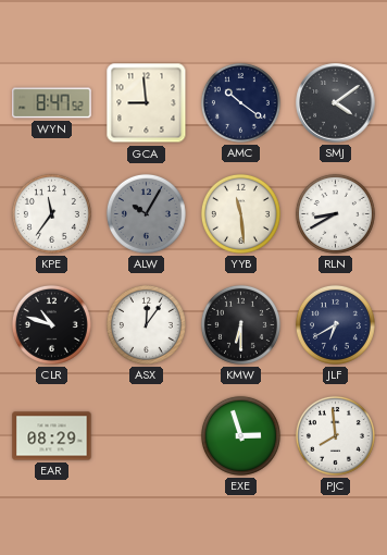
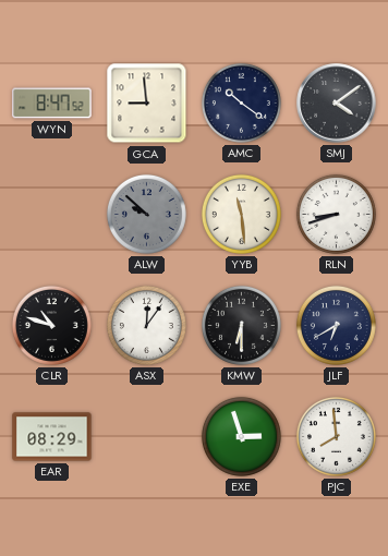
KPE: 11:36 -> none (51, 213)
ALW: 10:05 -> 9:52 (146, 214)
RLN: 8:40 -> 8:42 (336, 214)
